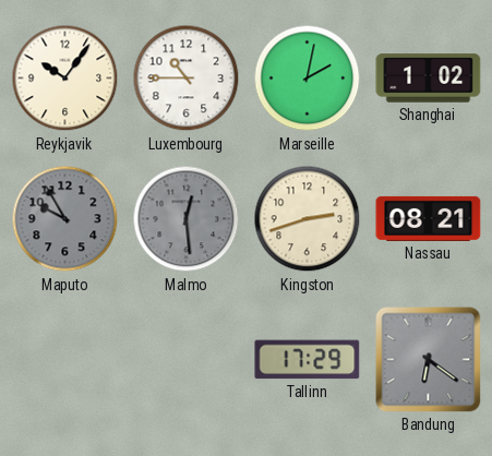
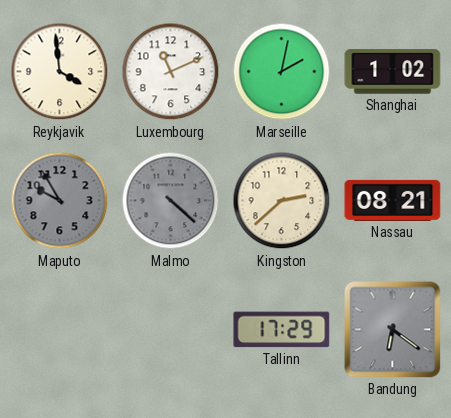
Reykjavik: 10:06 -> 3:59 (60, 72)
Luxembourg: 10:45 -> 11:11 (171, 72)
Malmo: 12:29 -> 4:22 (171, 201)
Kingston: 2:42 -> 2:38 (282, 201)
